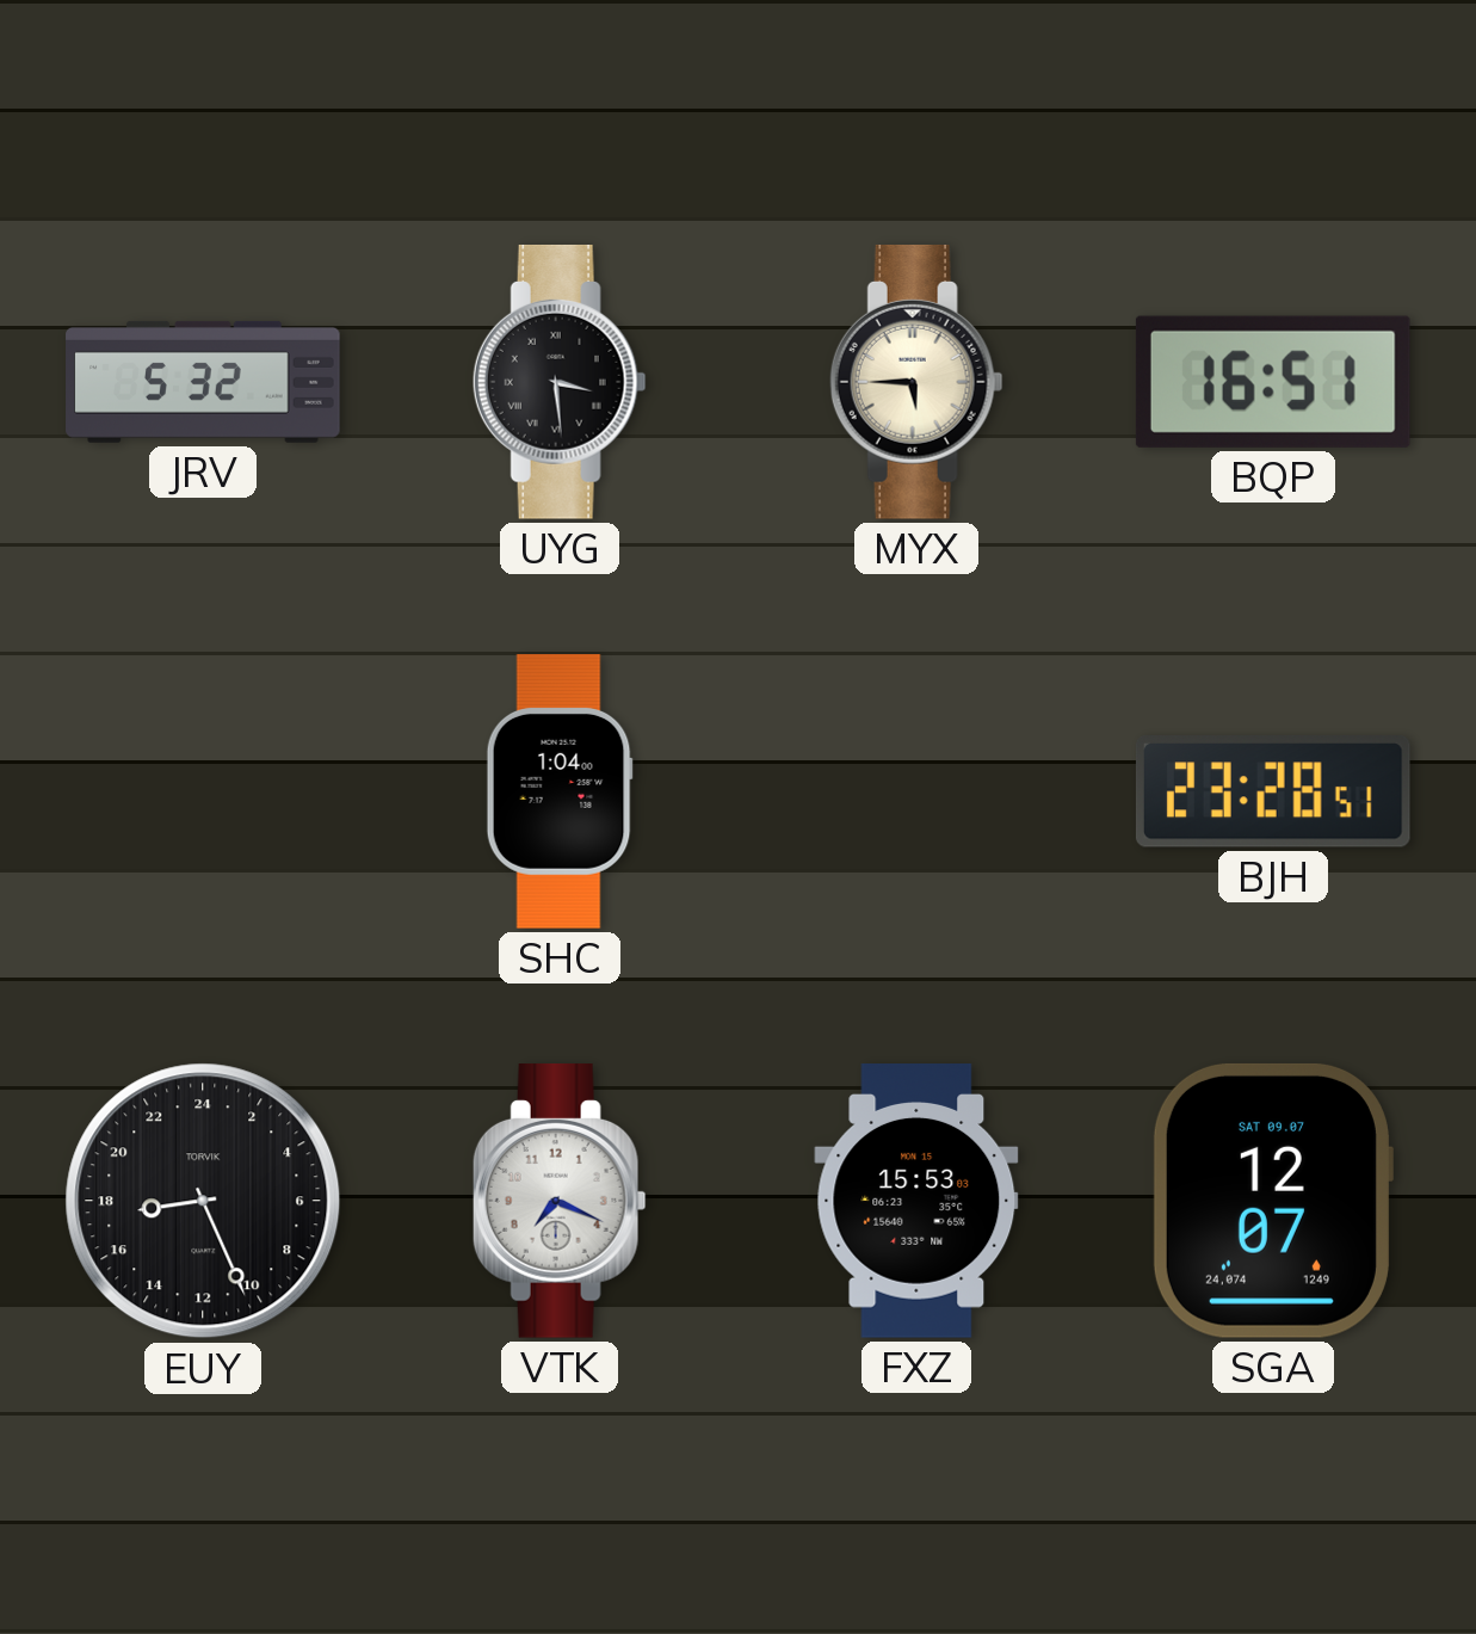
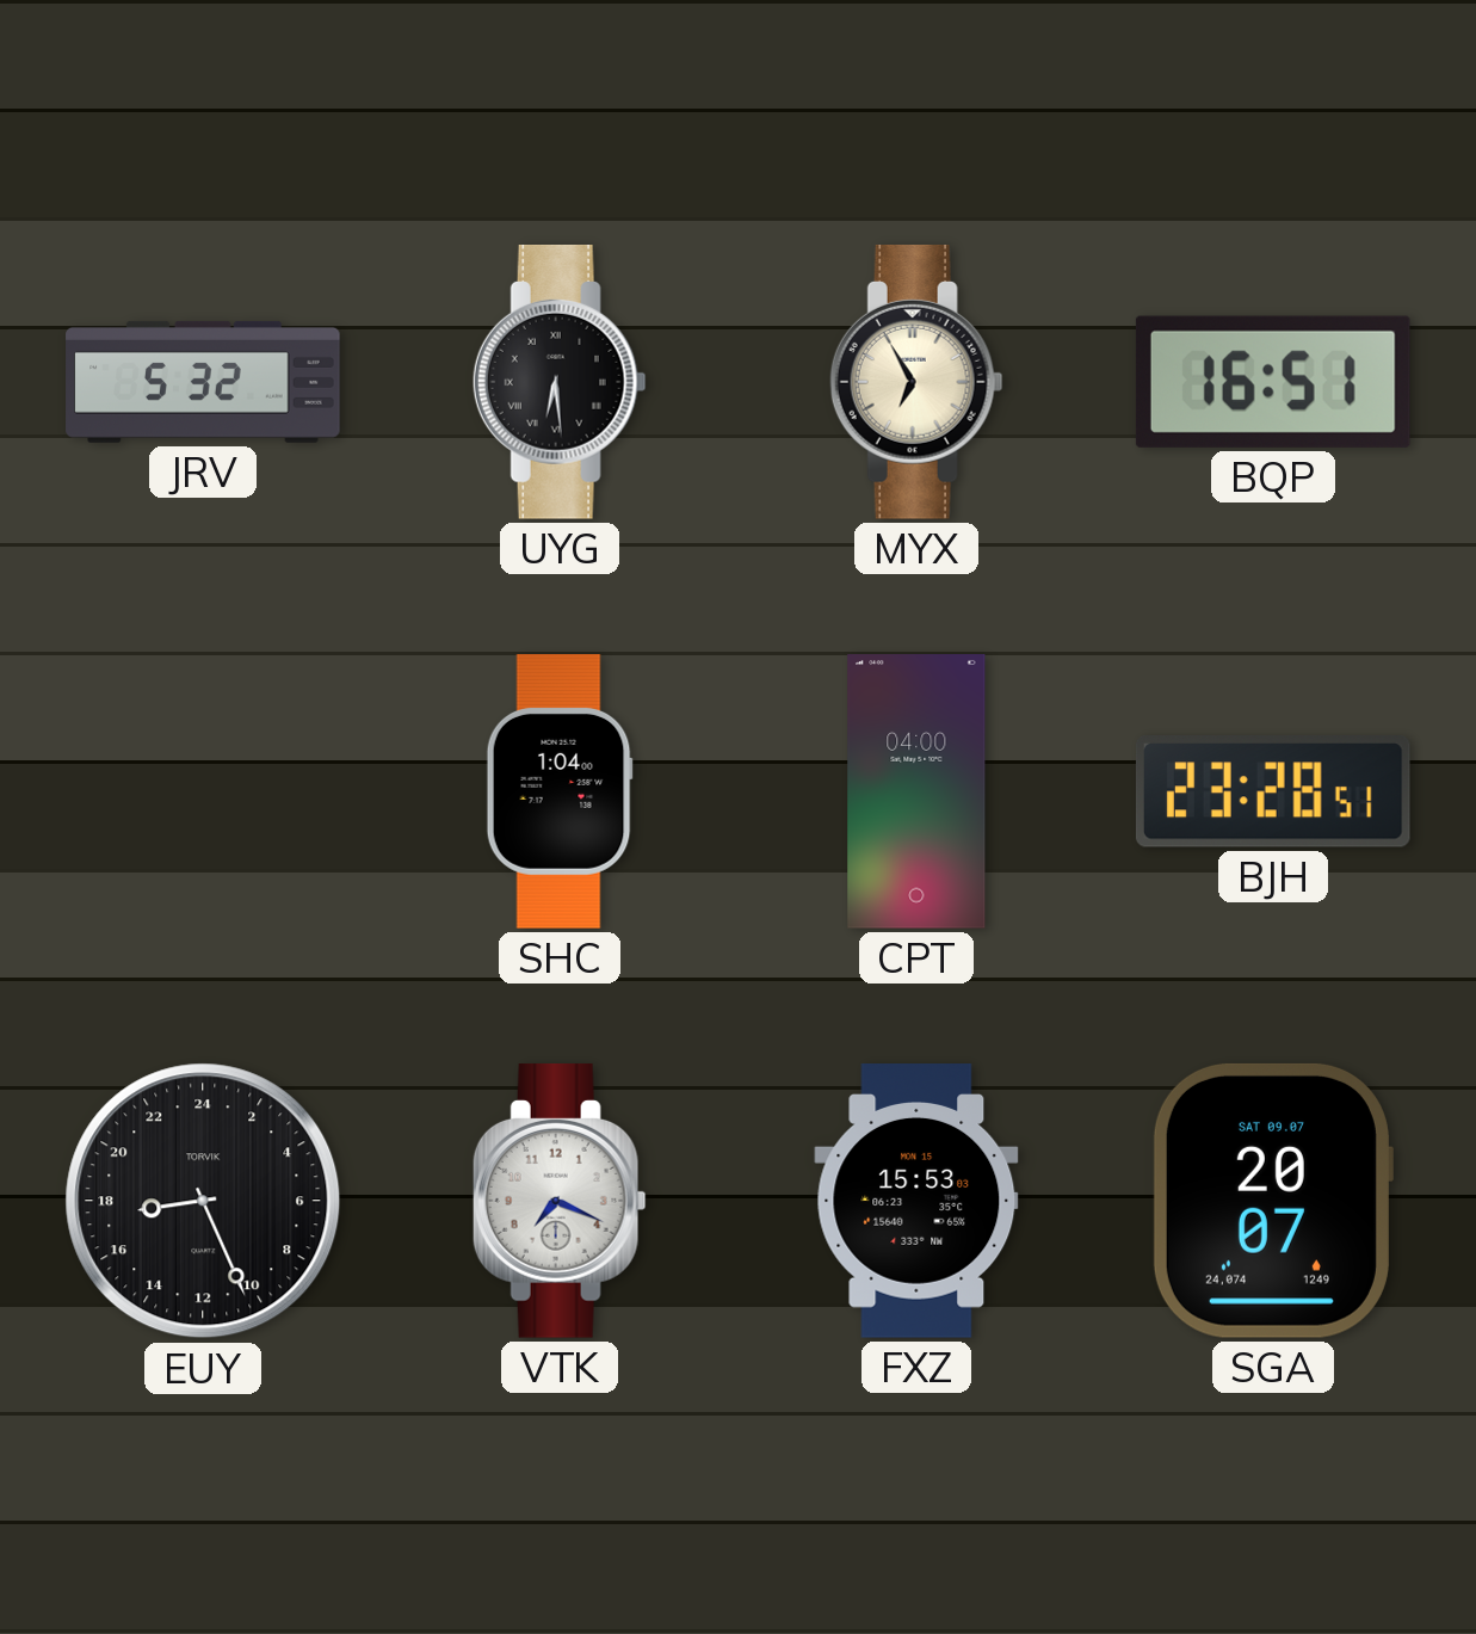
UYG: 3:29 -> 6:29 (560, 383)
MYX: 5:45 -> 6:55 (916, 383)
CPT: none -> 04:00 (916, 791)
SGA: 12:07 -> 20:07 (1272, 1201)
